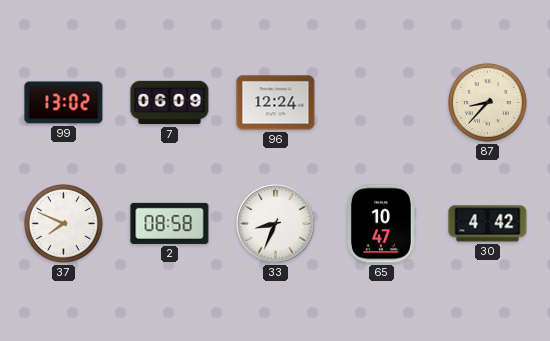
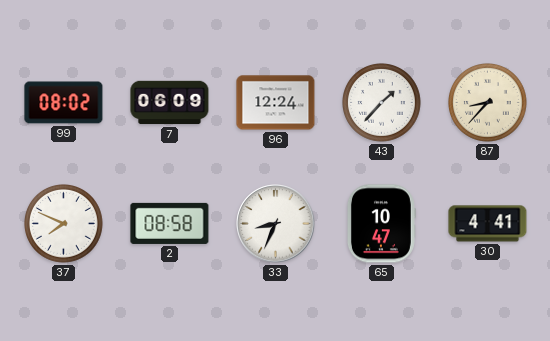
99: 13:02 -> 08:02 (64, 103)
43: none -> 1:37 (382, 103)
30: 4:42 -> 4:41 (488, 224)
